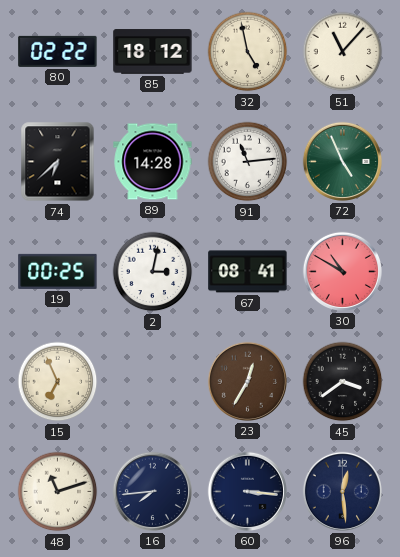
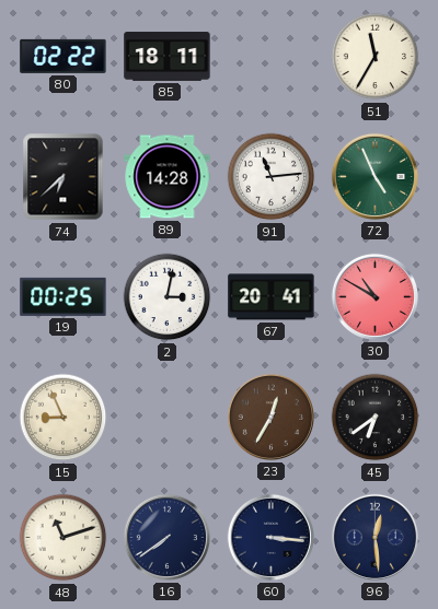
85: 18:12 -> 18:11 (168, 57)
32: 4:58 -> none (248, 52)
51: 11:07 -> 11:35 (376, 57)
67: 08:41 -> 20:41 (272, 297)
15: 6:56 -> 8:56 (64, 418)
45: 3:39 -> 6:39 (376, 418)
16: 7:44 -> 7:39 (166, 537)
